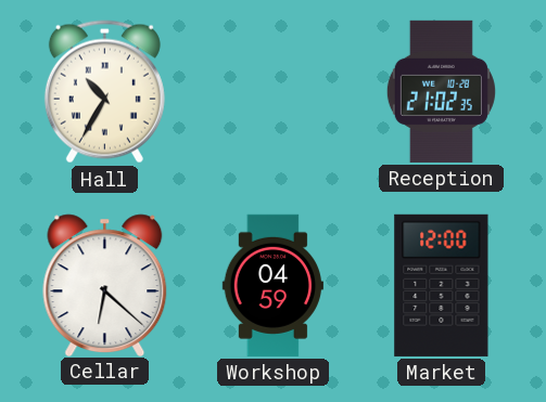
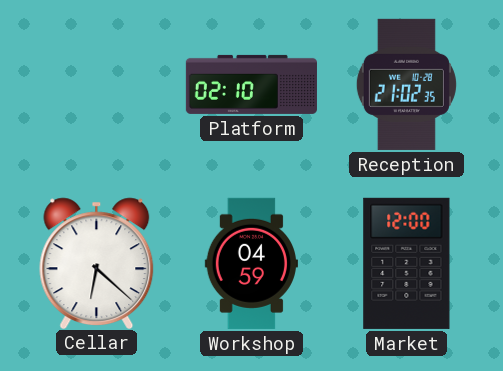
Hall: 10:35 -> none (104, 92)
Platform: none -> 02:10 (251, 84)
